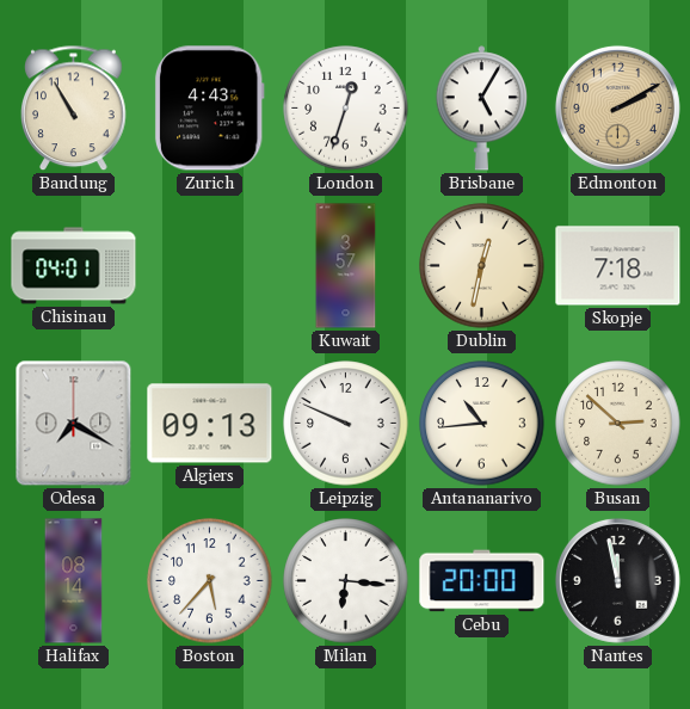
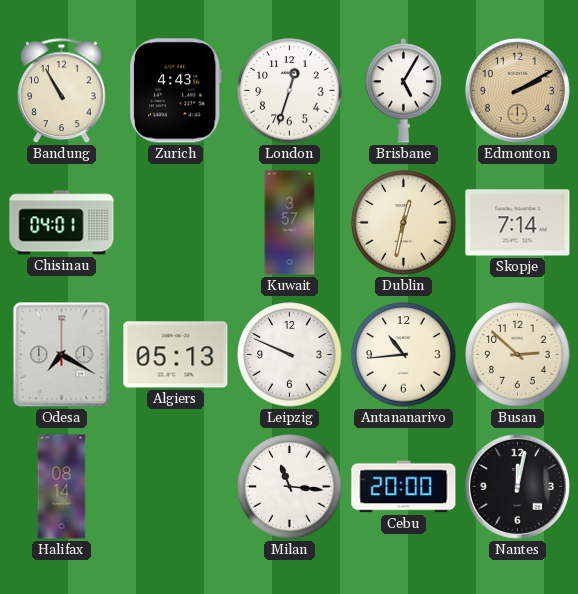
Skopje: 7:18 -> 7:14 (518, 223)
Algiers: 09:13 -> 05:13 (176, 355)
Boston: 5:37 -> none (210, 581)
Milan: 6:16 -> 11:16 (290, 487)
Nantes: 11:58 -> 12:02 (517, 486)
